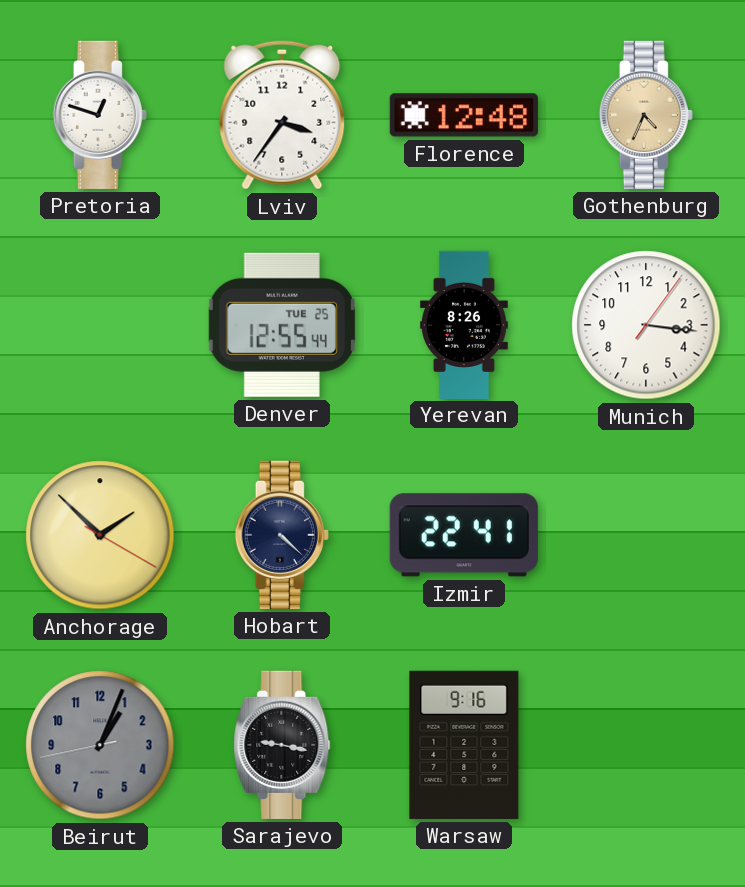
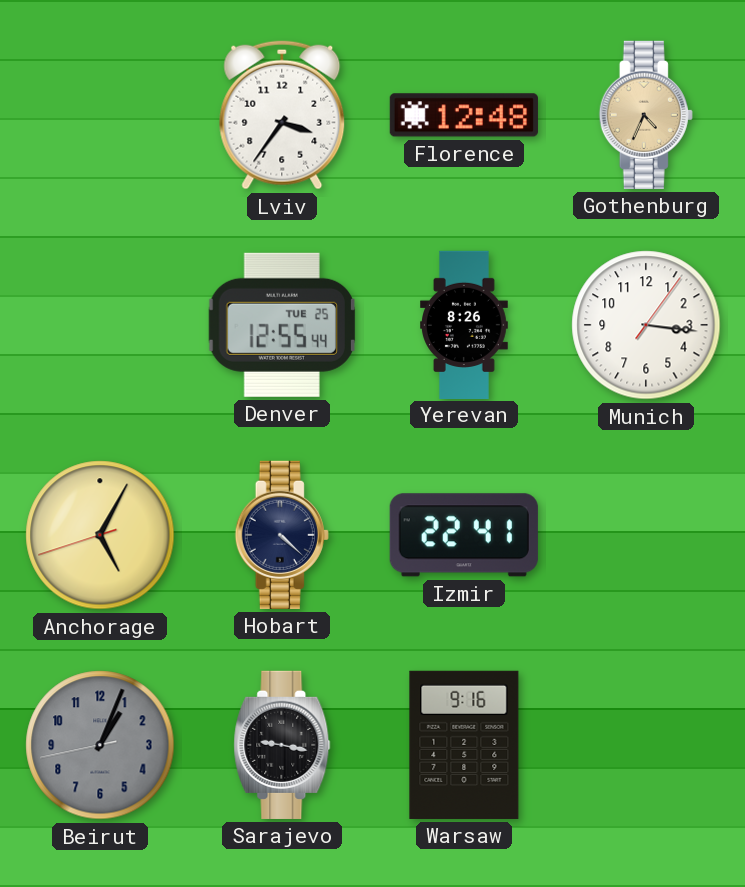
Pretoria: 12:48 -> none (100, 115)
Anchorage: 1:52 -> 5:04 (100, 535)
